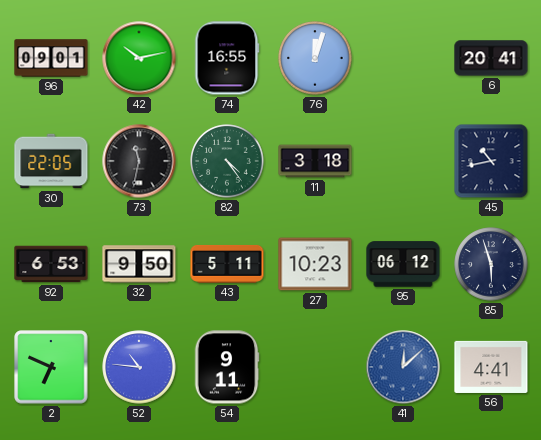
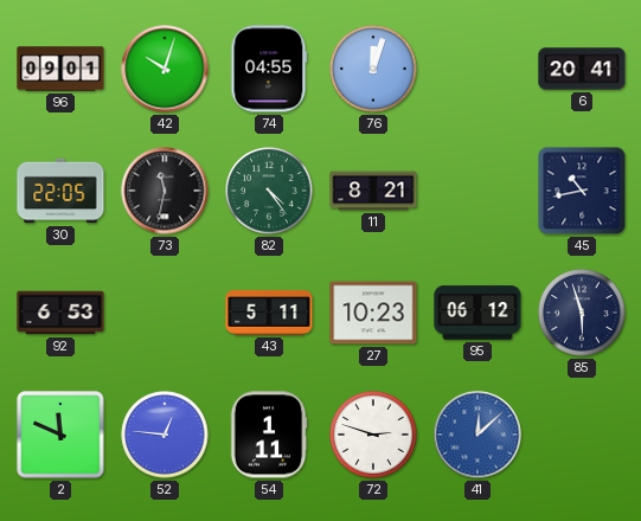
42: 10:13 -> 10:03 (165, 69)
74: 16:55 -> 04:55 (269, 69)
11: 3:18 -> 8:21 (373, 191)
32: 9:50 -> none (139, 264)
2: 6:49 -> 11:49 (60, 435)
52: 10:46 -> 12:46 (165, 435)
54: 9:11 -> 1:11 (269, 435)
72: none -> 2:48 (373, 435)
56: 4:41 -> none (491, 367)
